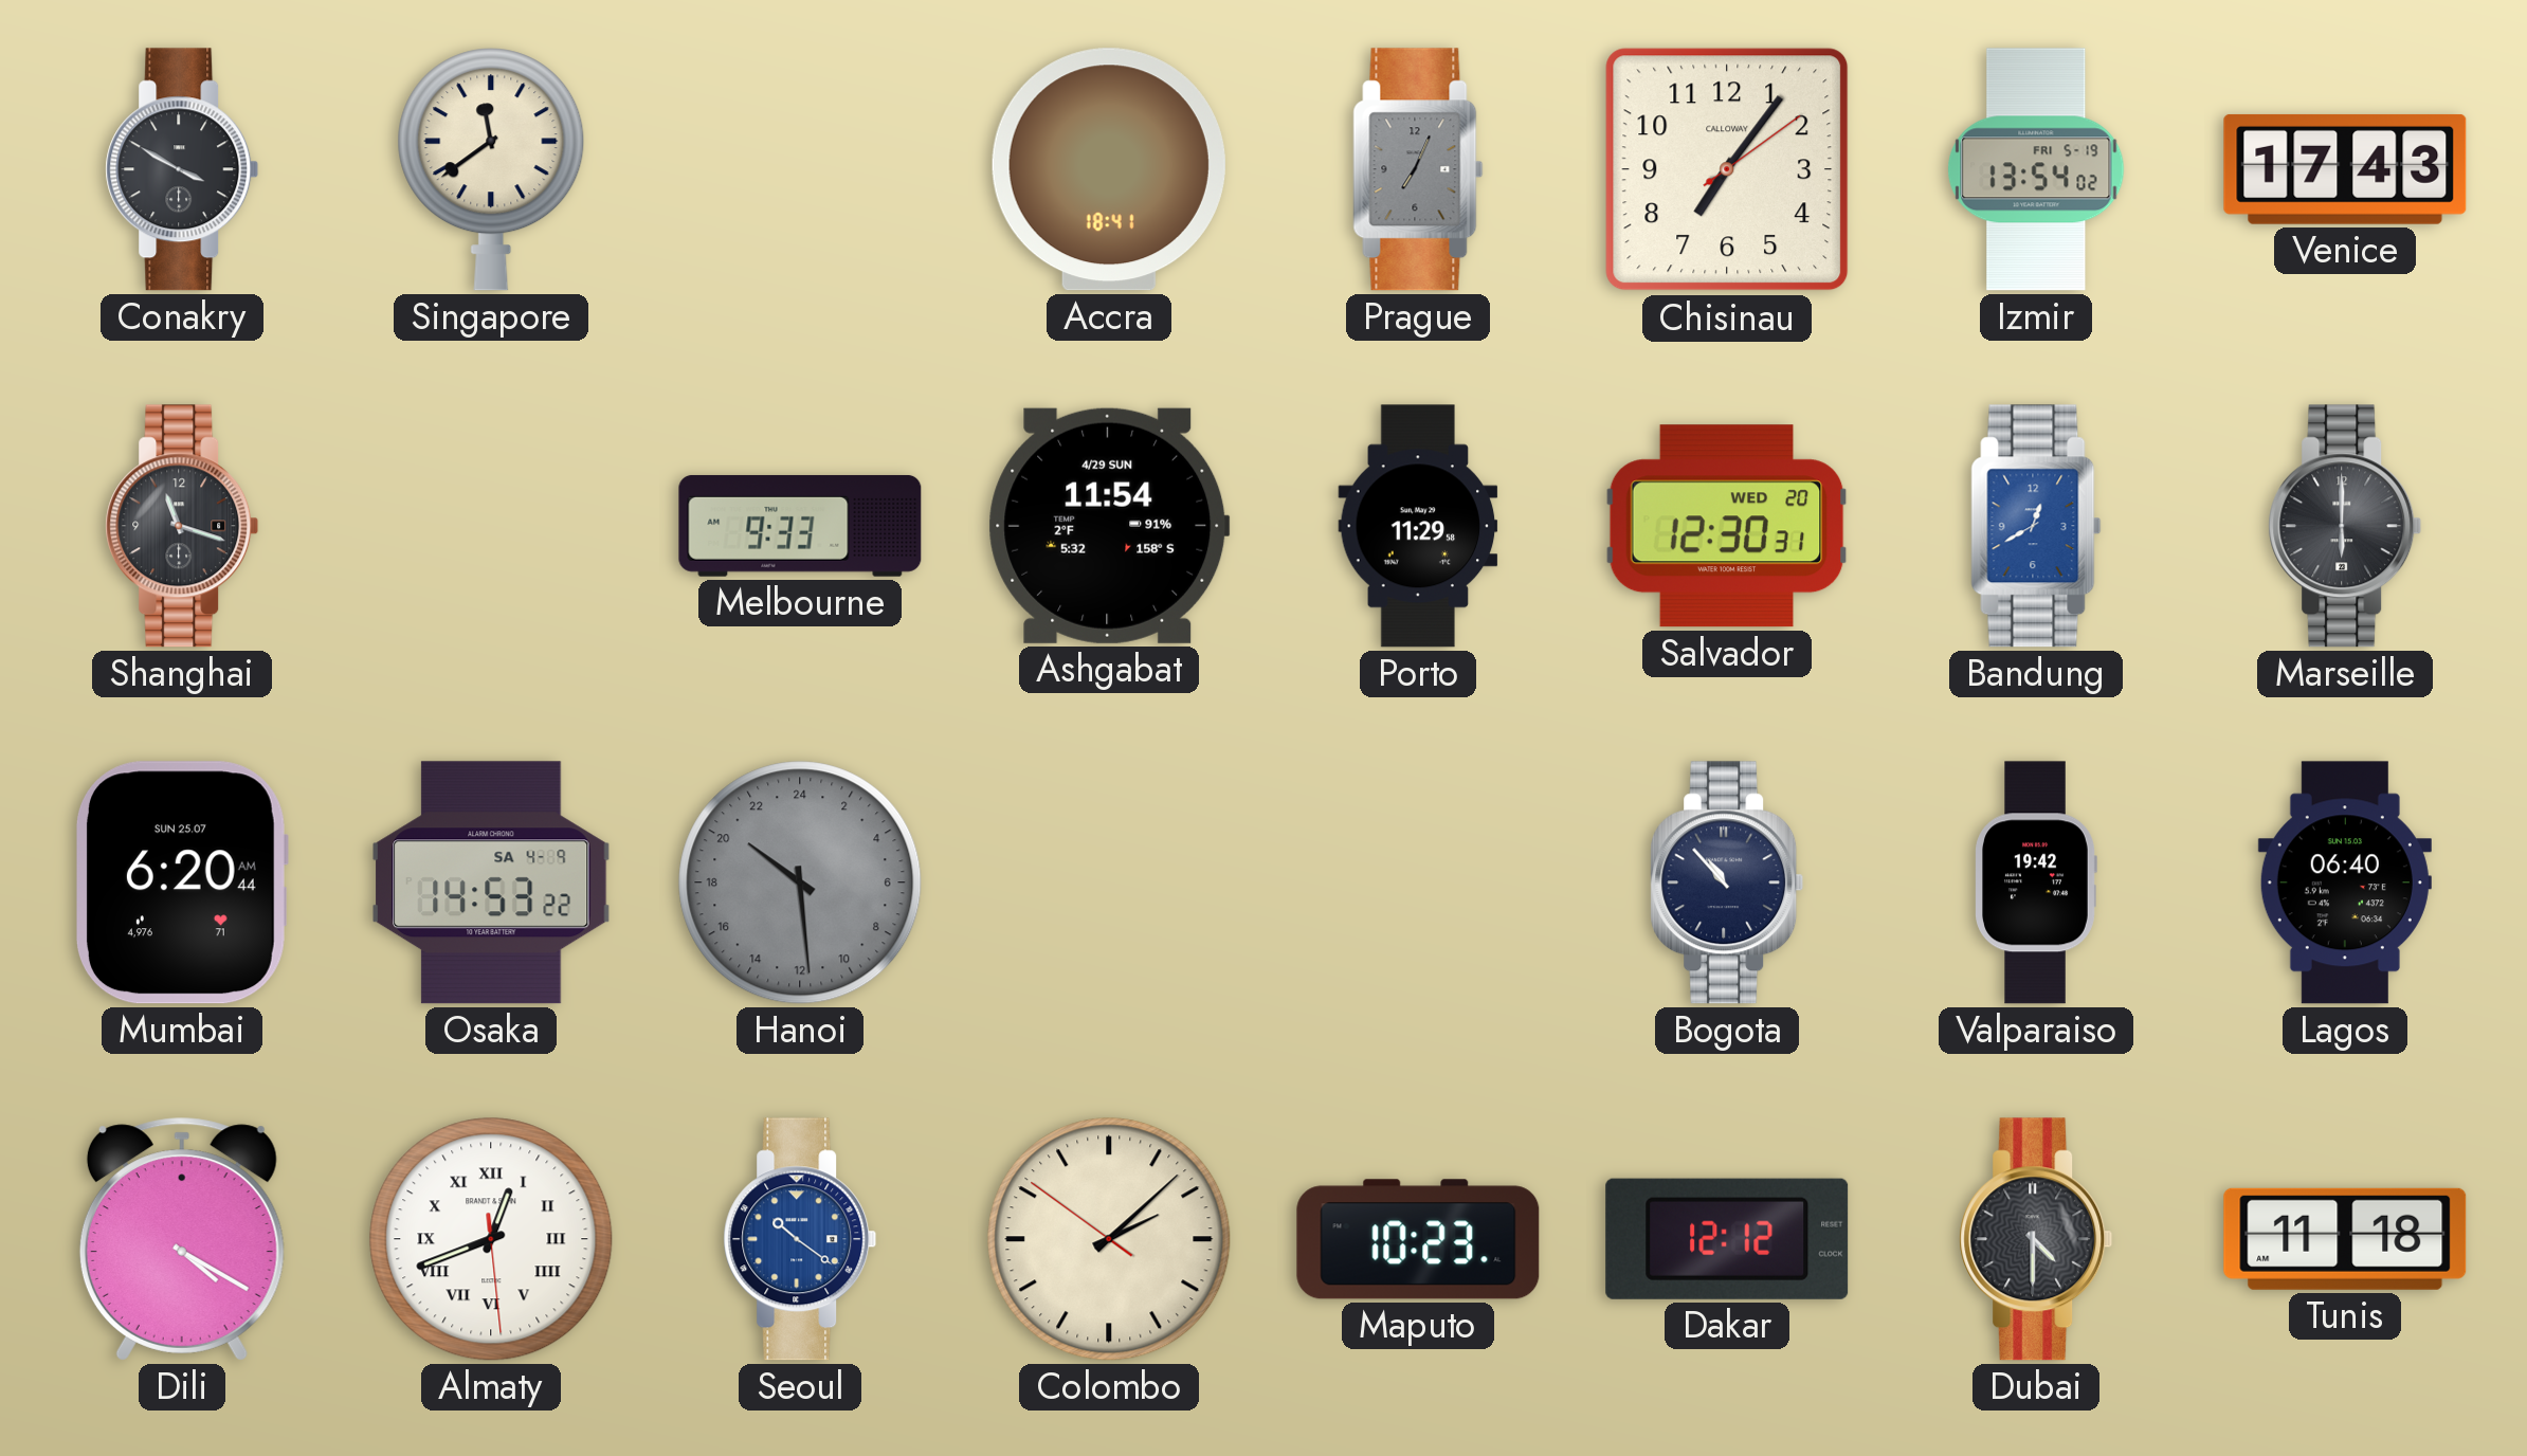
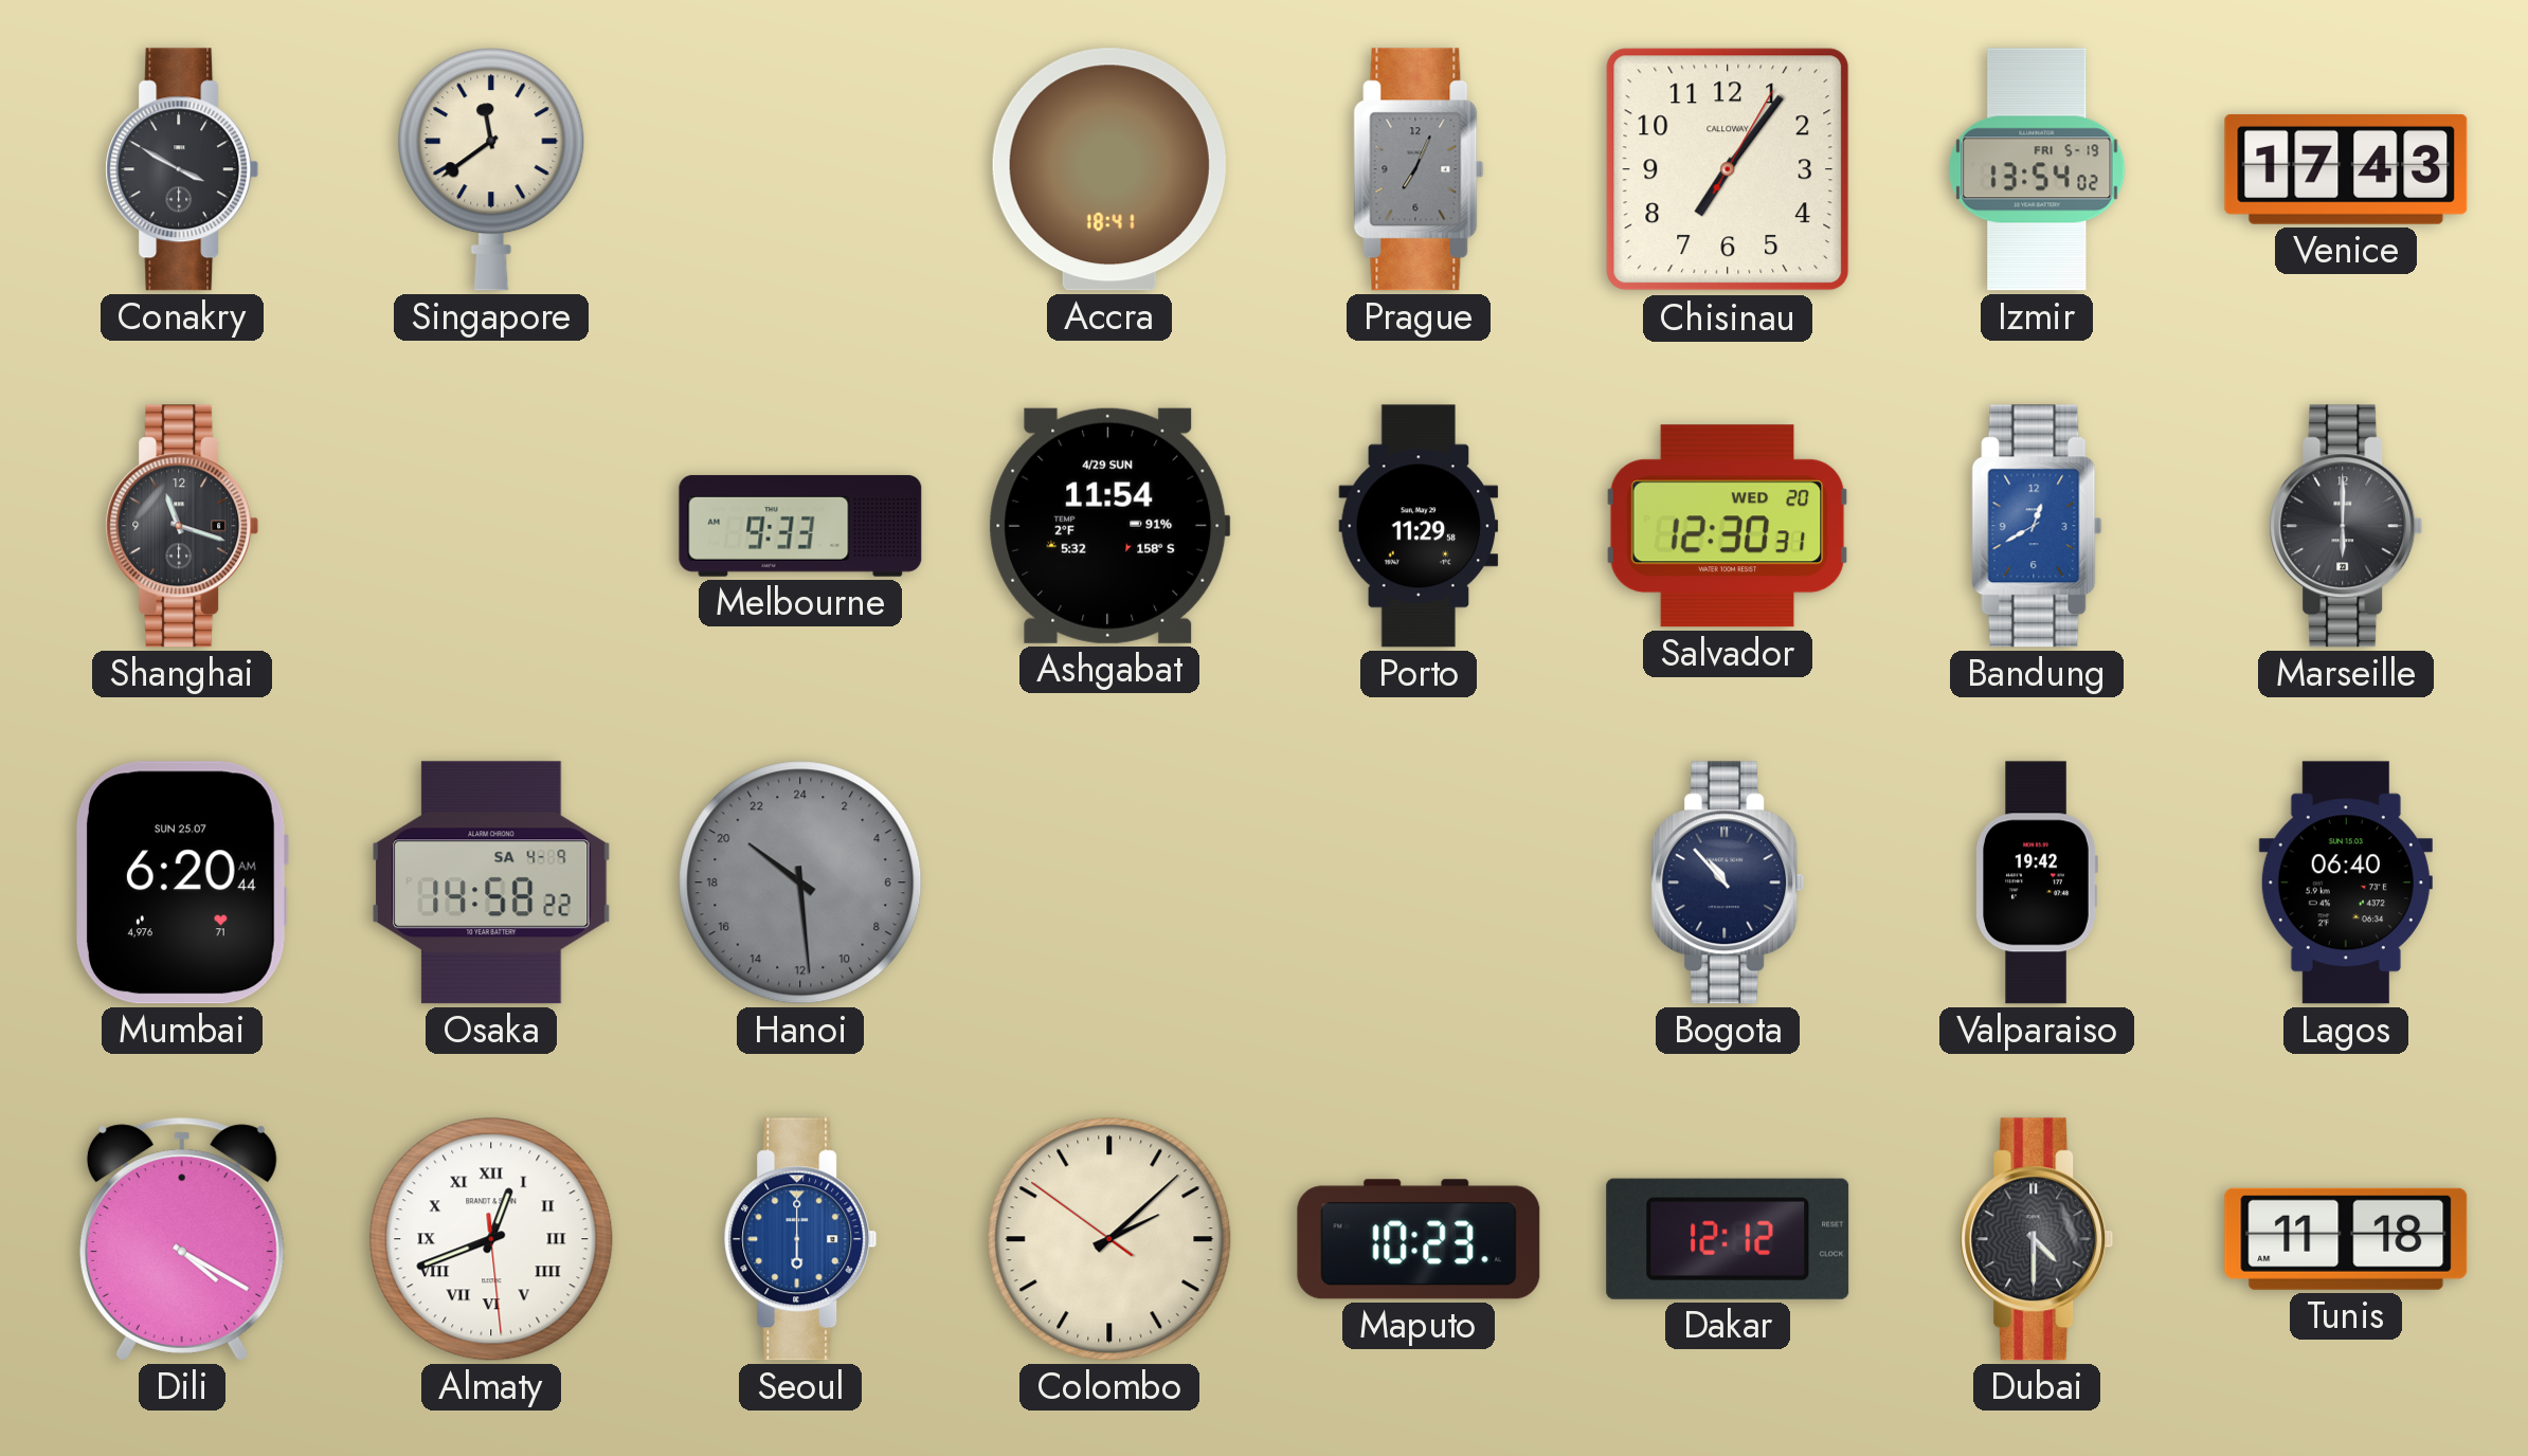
Chisinau: 7:06:09 -> 7:06:05 (1728, 169)
Osaka: 14:53 -> 14:58 (491, 882)
Seoul: 10:21 -> 6:00 (800, 1239)
